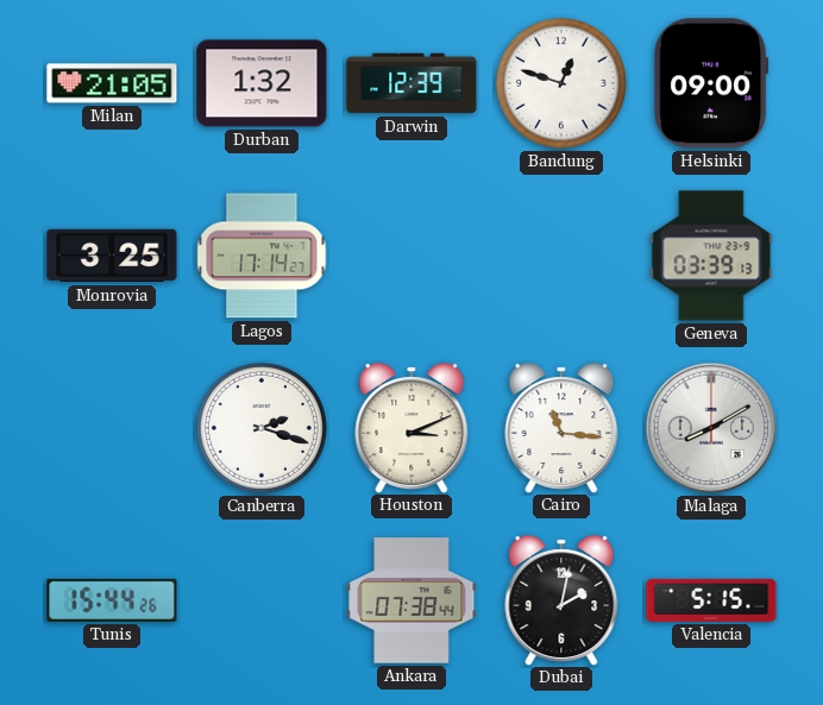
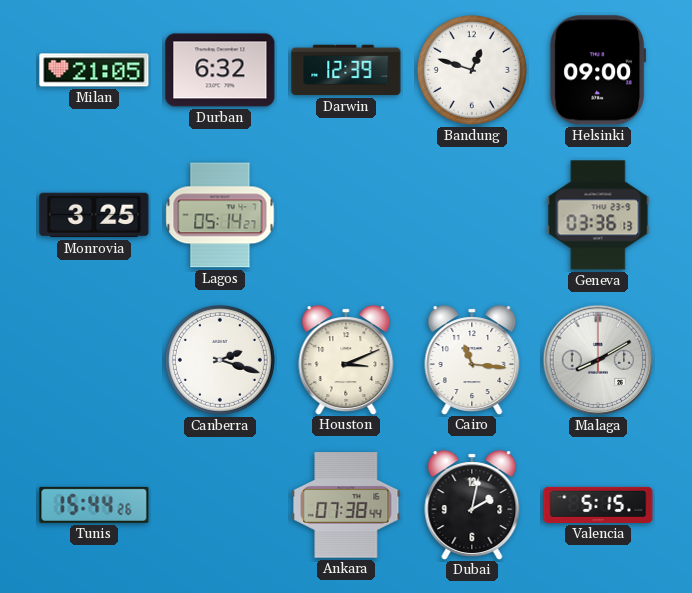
Durban: 1:32 -> 6:32 (220, 70)
Lagos: 17:14 -> 05:14 (220, 215)
Geneva: 03:39 -> 03:36 (598, 215)
